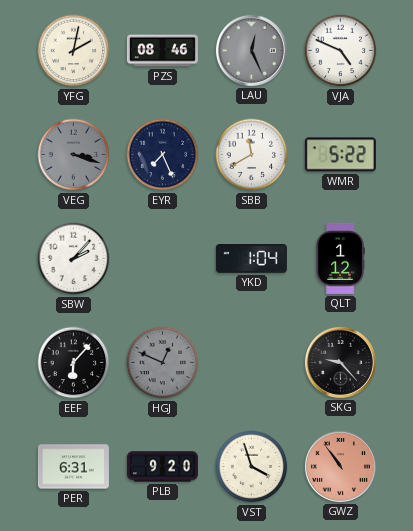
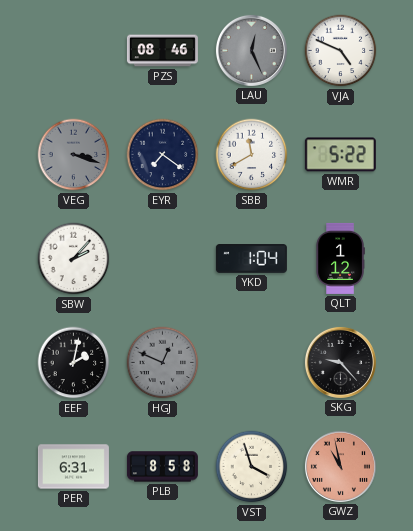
YFG: 2:02 -> none (74, 51)
EYR: 7:26 -> 7:21 (163, 155)
EEF: 6:07 -> 2:02 (74, 363)
PLB: 9:20 -> 8:58 (162, 467)
GWZ: 10:54 -> 10:58 (340, 466)
